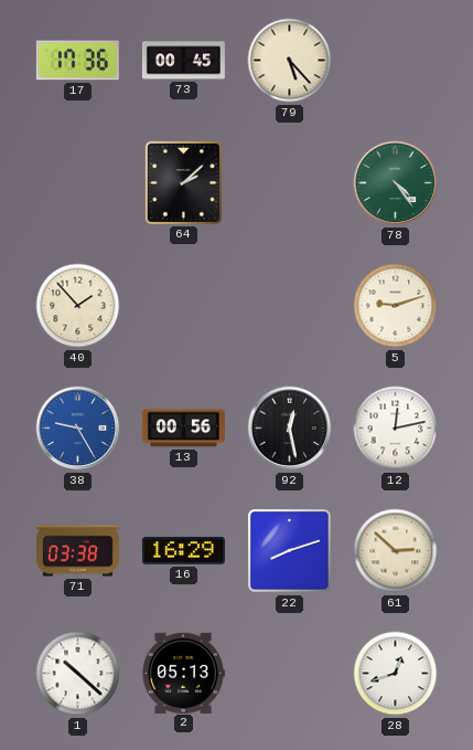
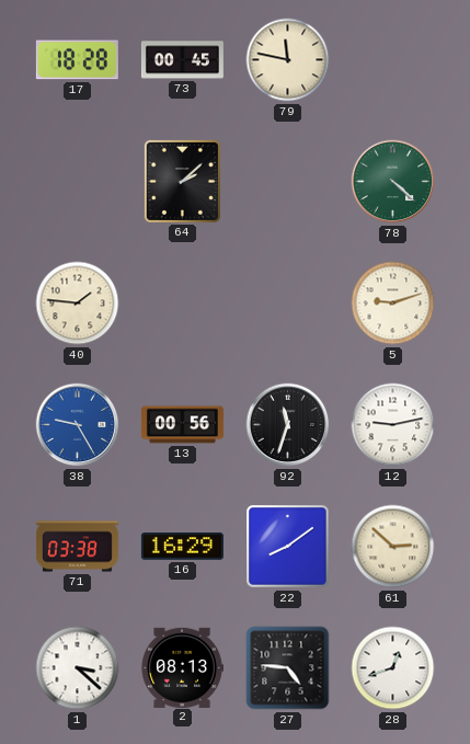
17: 17:36 -> 18:28 (77, 60)
79: 5:23 -> 11:47 (288, 60)
78: 4:24 -> 4:22 (393, 182)
40: 1:53 -> 1:46 (78, 304)
92: 12:28 -> 11:33 (288, 425)
12: 12:13 -> 9:13 (393, 425)
22: 8:12 -> 8:09 (288, 547)
1: 10:22 -> 3:22 (78, 668)
2: 05:13 -> 08:13 (182, 667)
27: none -> 4:46 (288, 668)
